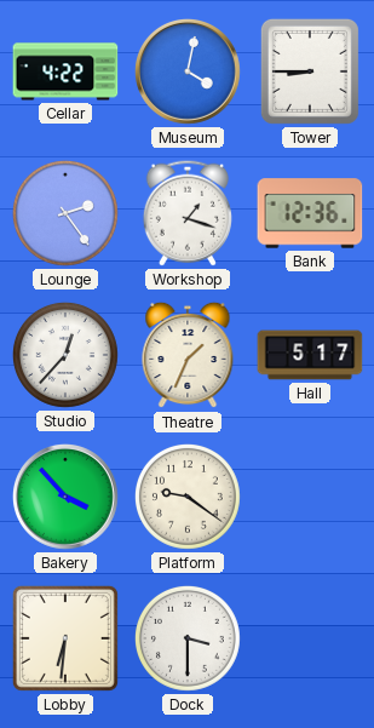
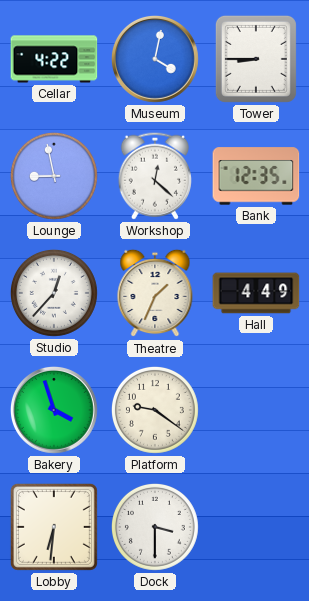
Lounge: 2:24 -> 8:58 (54, 176)
Workshop: 1:18 -> 12:22 (155, 176)
Bank: 12:36 -> 12:35 (256, 176)
Hall: 5:17 -> 4:49 (256, 293)
Bakery: 3:53 -> 3:57 (55, 411)
